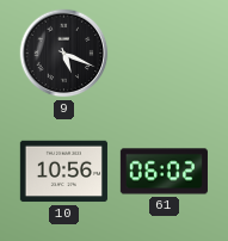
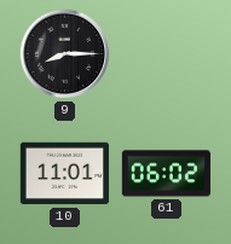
9: 5:19 -> 8:15 (65, 54)
10: 10:56 -> 11:01 (64, 174)
